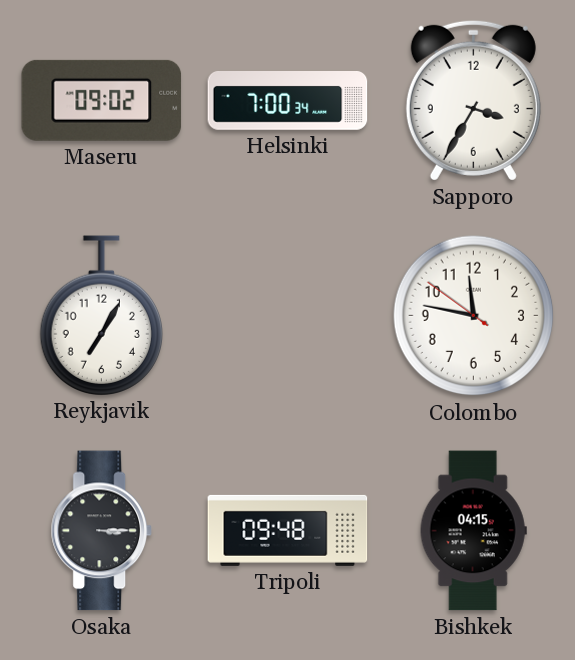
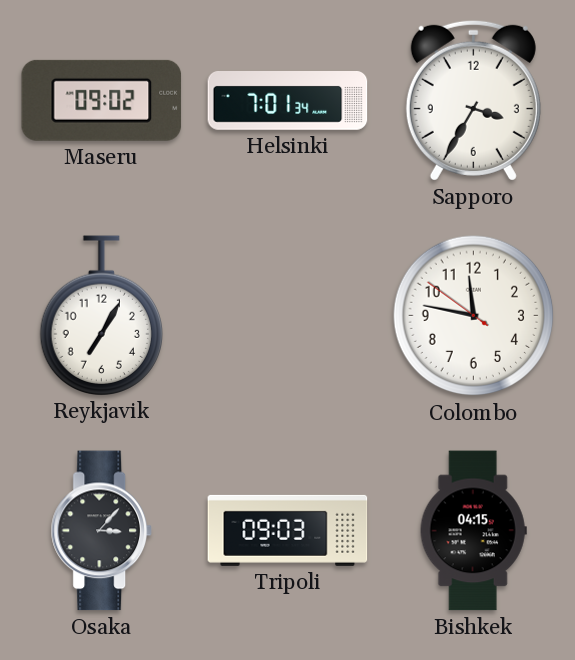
Helsinki: 7:00 -> 7:01 (288, 101)
Osaka: 3:15 -> 3:07 (101, 531)
Tripoli: 09:48 -> 09:03 (288, 530)
